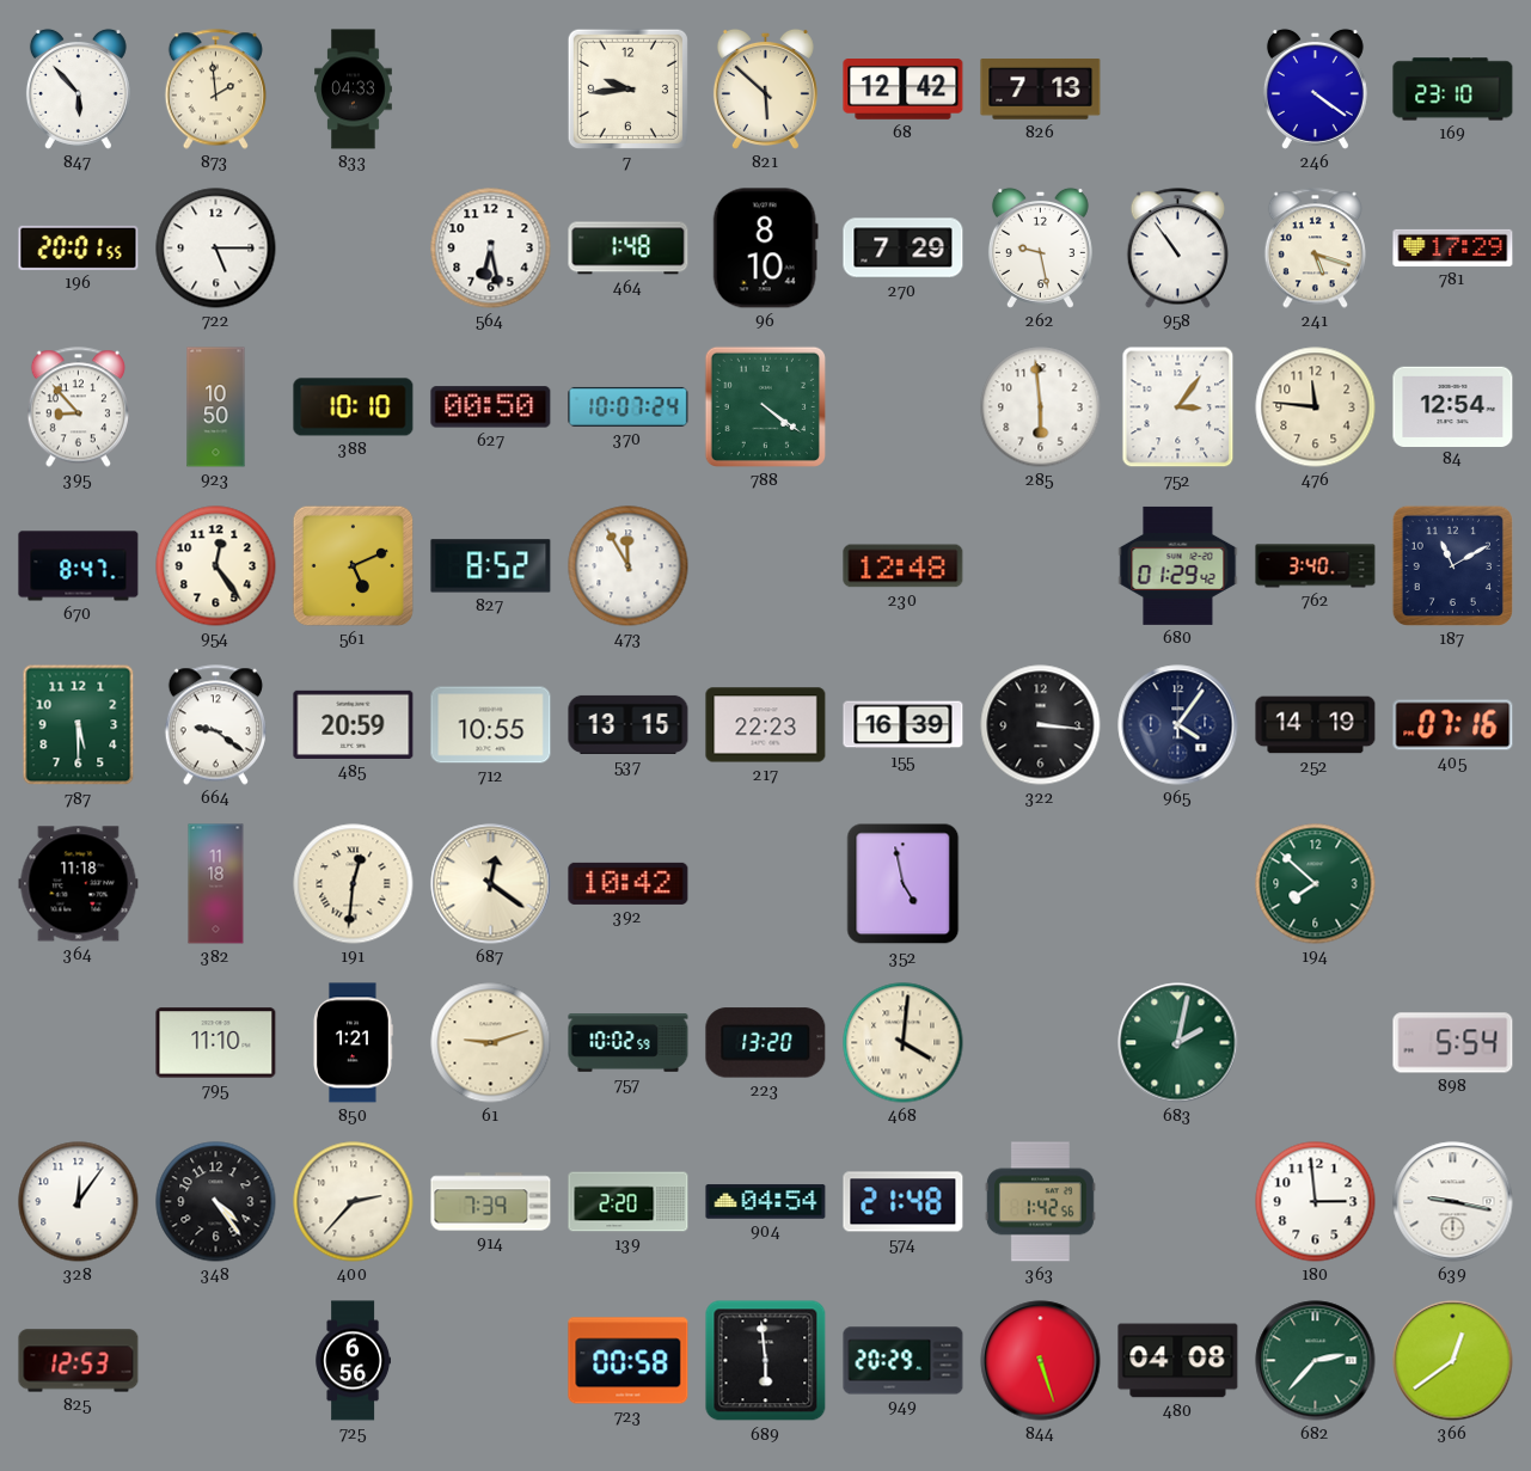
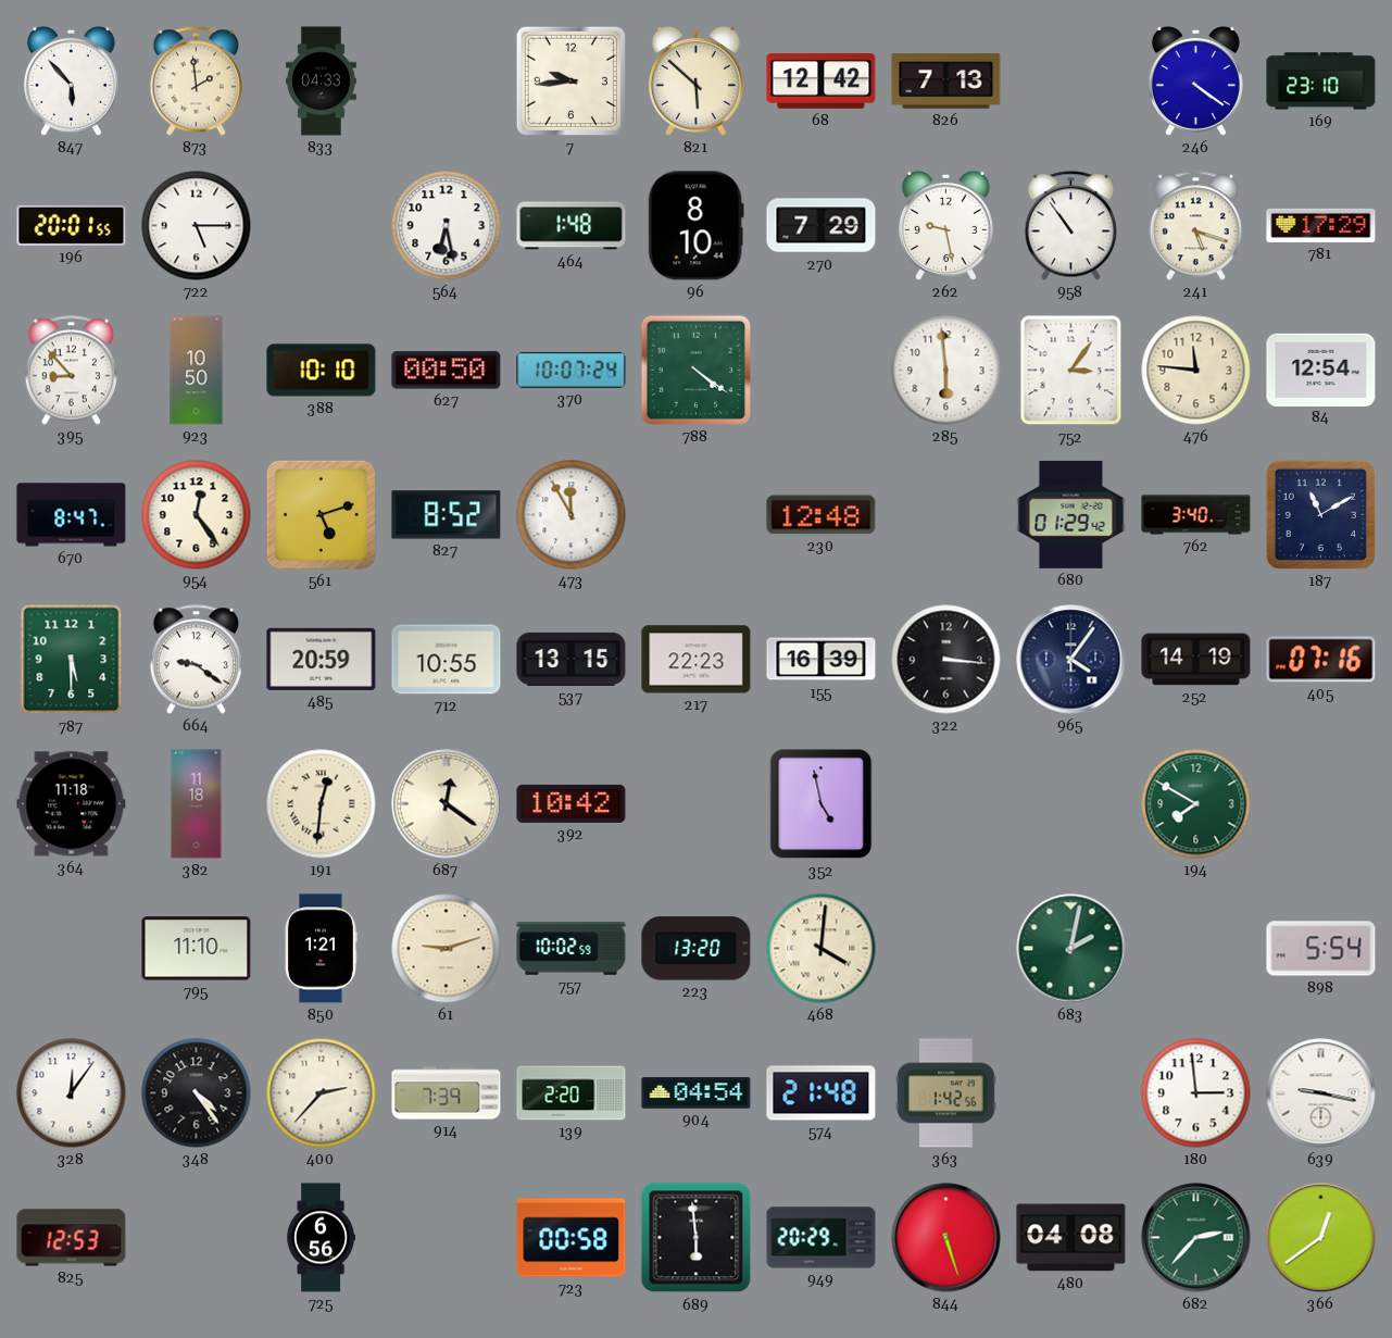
561: 5:11 -> 5:12 (321, 514)
194: 7:52 -> 7:50 (1196, 804)
